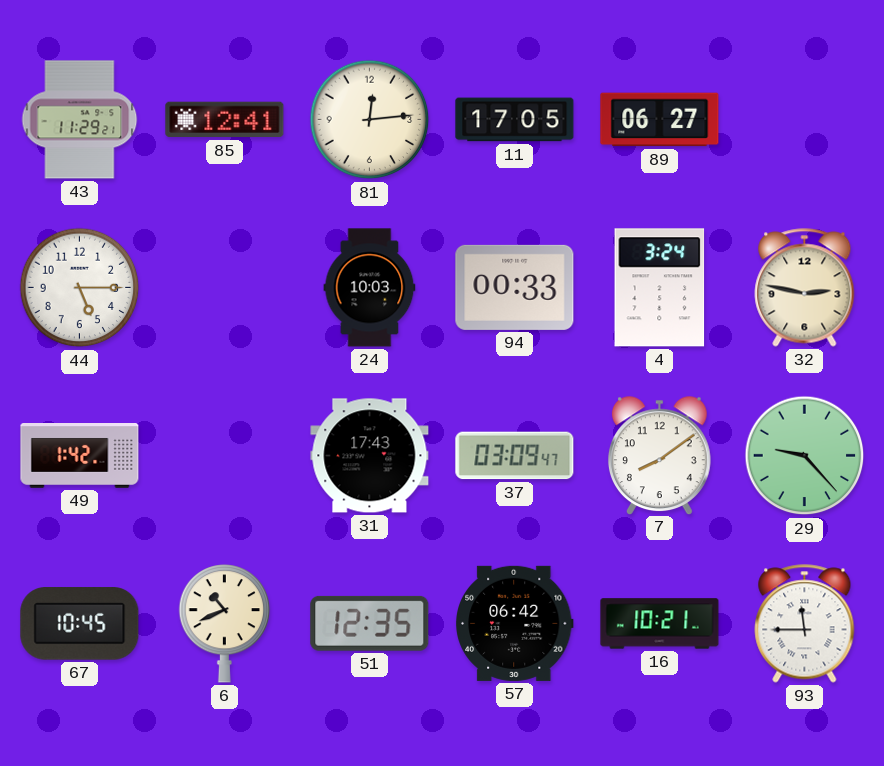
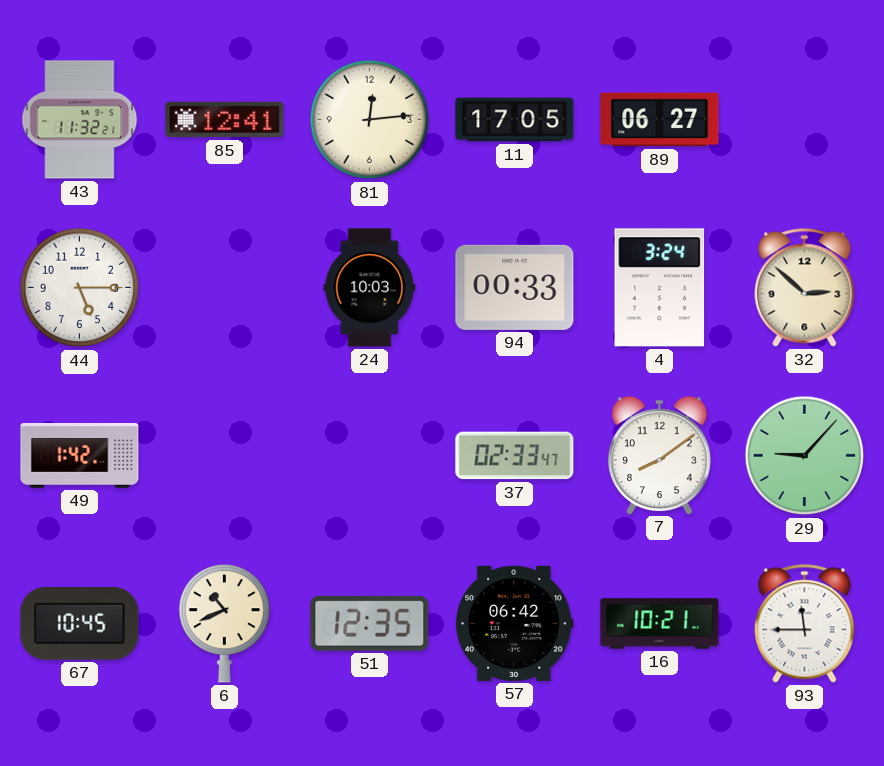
43: 11:29 -> 11:32 (80, 120)
32: 2:47 -> 2:52 (805, 288)
31: 17:43 -> none (370, 456)
37: 03:09 -> 02:33 (515, 456)
29: 9:23 -> 9:07 (805, 456)
